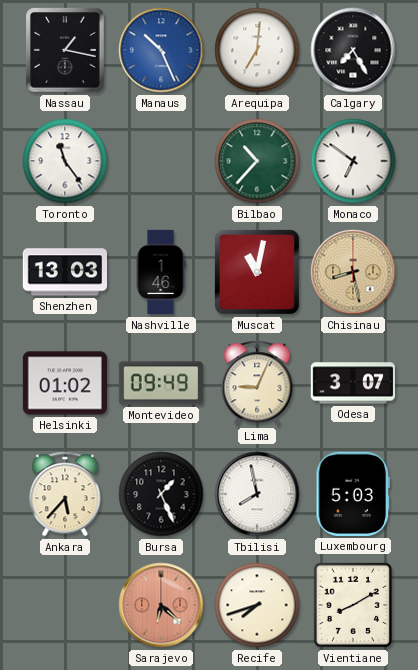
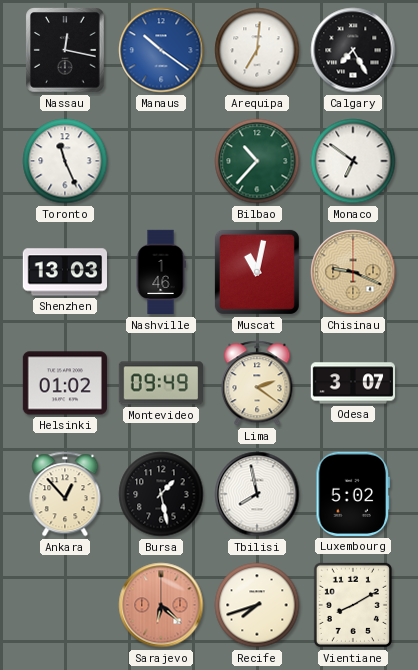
Nassau: 1:17 -> 12:17 (65, 50)
Manaus: 10:26 -> 10:21 (161, 50)
Toronto: 11:24 -> 11:26 (65, 161)
Chisinau: 8:28 -> 9:19 (353, 272)
Lima: 9:04 -> 2:21 (257, 383)
Ankara: 5:37 -> 12:53 (65, 494)
Bursa: 1:26 -> 1:28 (161, 494)
Luxembourg: 5:03 -> 5:02 (353, 494)
